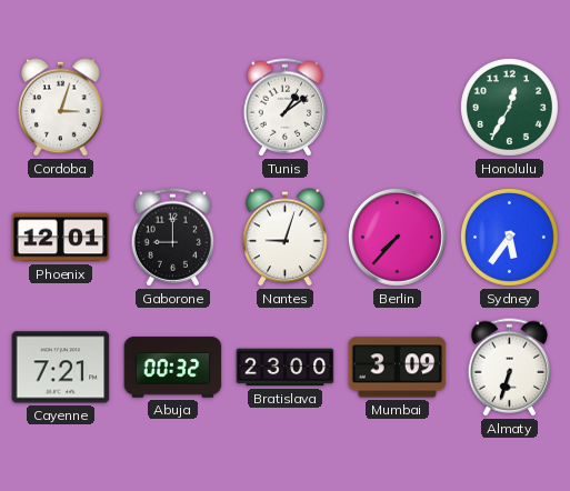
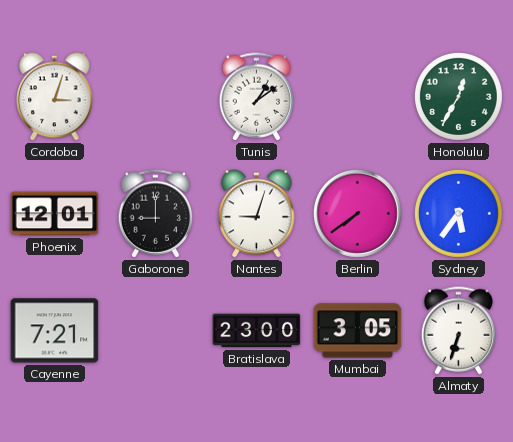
Berlin: 7:37 -> 7:39 (357, 213)
Abuja: 00:32 -> none (173, 368)
Mumbai: 3:09 -> 3:05 (358, 331)
